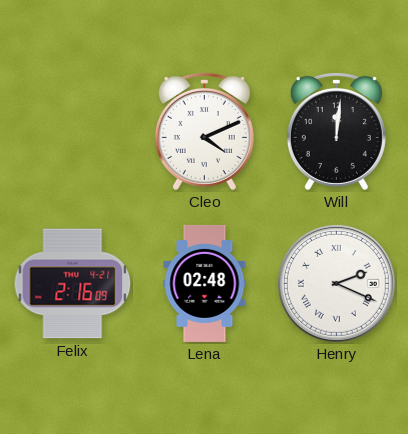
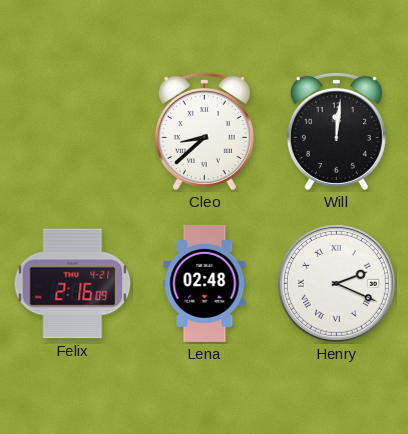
Cleo: 4:11 -> 8:38 (204, 131)
